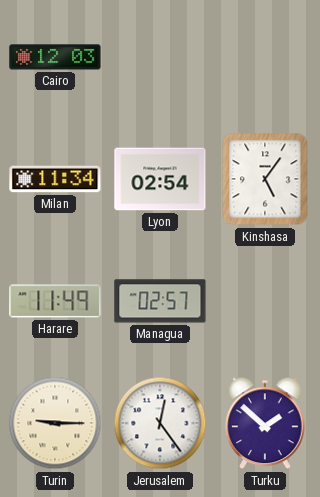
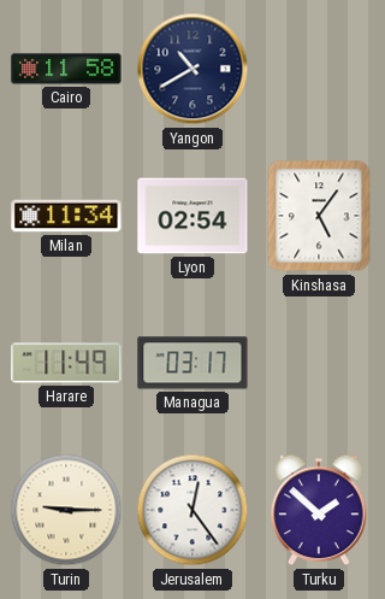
Cairo: 12:03 -> 11:58 (66, 69)
Yangon: none -> 10:40 (192, 69)
Managua: 02:57 -> 03:17 (192, 363)
